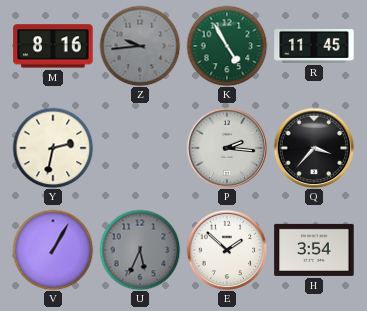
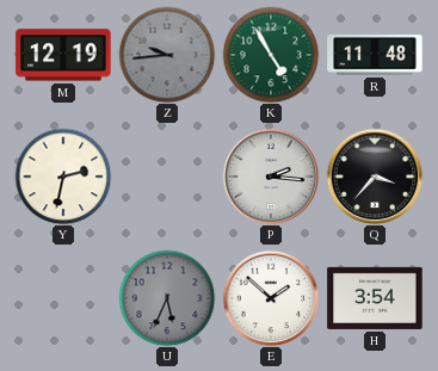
M: 8:16 -> 12:19 (63, 55)
R: 11:45 -> 11:48 (375, 56)
V: 1:05 -> none (53, 250)
